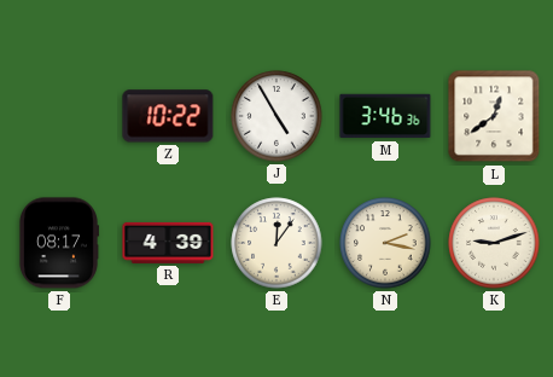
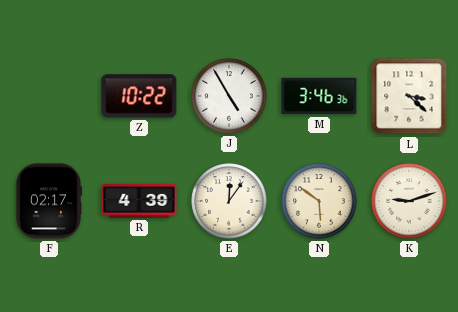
L: 12:39 -> 3:22 (409, 96)
F: 08:17 -> 02:17 (48, 201)
N: 2:17 -> 5:51 (319, 201)
